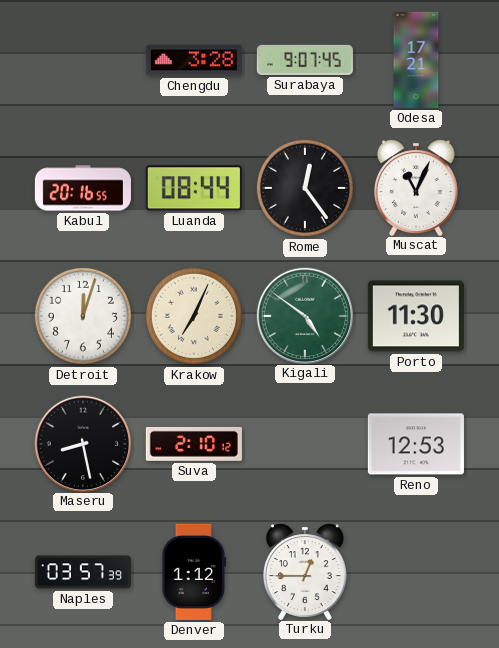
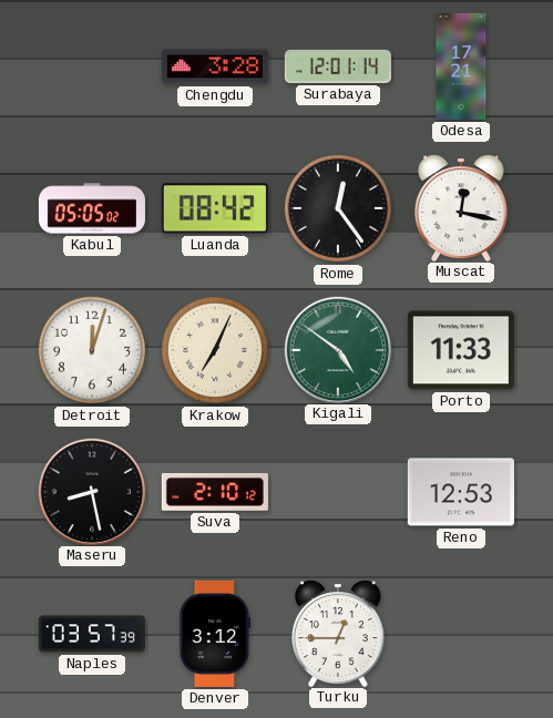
Surabaya: 9:07 -> 12:01 (338, 66)
Kabul: 20:16 -> 05:05 (92, 208)
Luanda: 08:44 -> 08:42 (215, 208)
Muscat: 11:04 -> 12:17 (461, 207)
Porto: 11:30 -> 11:33 (461, 350)
Denver: 1:12 -> 3:12 (214, 634)
